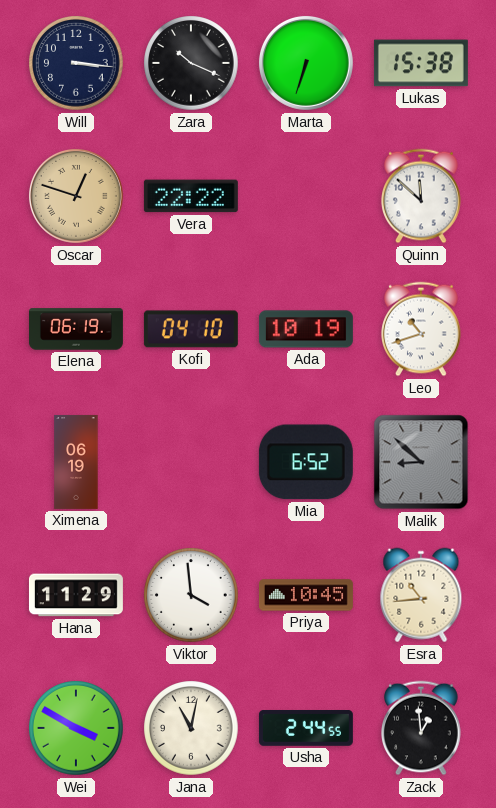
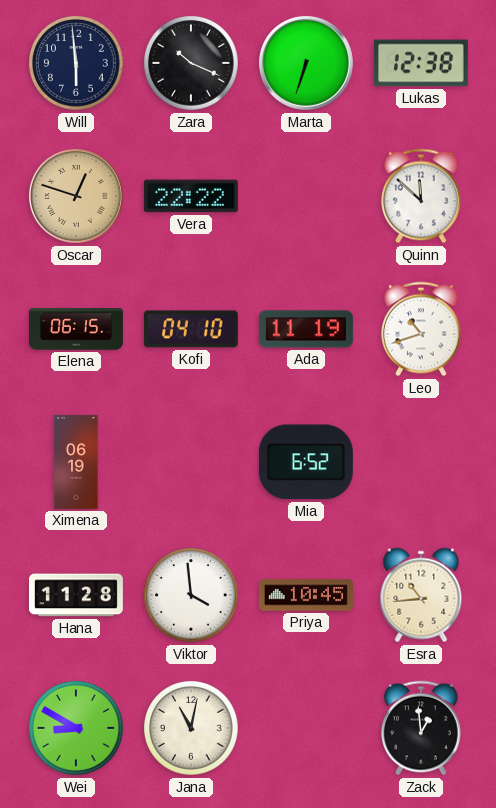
Will: 3:16 -> 5:59 (76, 63)
Lukas: 15:38 -> 12:38 (421, 63)
Elena: 06:19 -> 06:15 (76, 329)
Ada: 10:19 -> 11:19 (306, 329)
Malik: 8:52 -> none (421, 462)
Hana: 11:29 -> 11:28 (76, 595)
Wei: 3:50 -> 8:50 (76, 728)
Usha: 2:44 -> none (306, 729)
